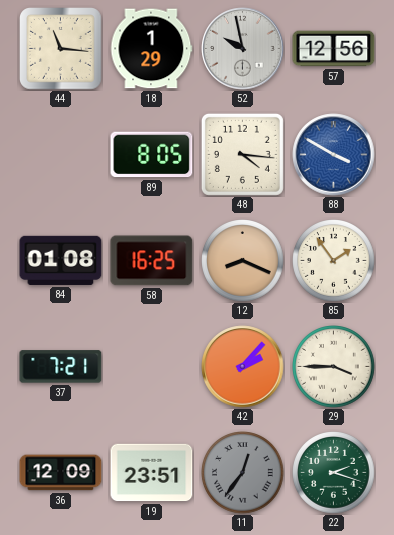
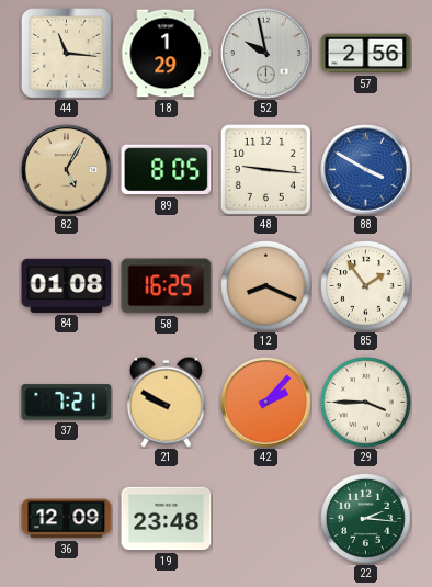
57: 12:56 -> 2:56 (366, 54)
82: none -> 5:05 (67, 170)
48: 4:16 -> 9:16 (265, 169)
21: none -> 9:50 (166, 402)
19: 23:51 -> 23:48 (167, 519)
11: 12:36 -> none (243, 473)
22: 2:18 -> 2:16 (366, 519)
